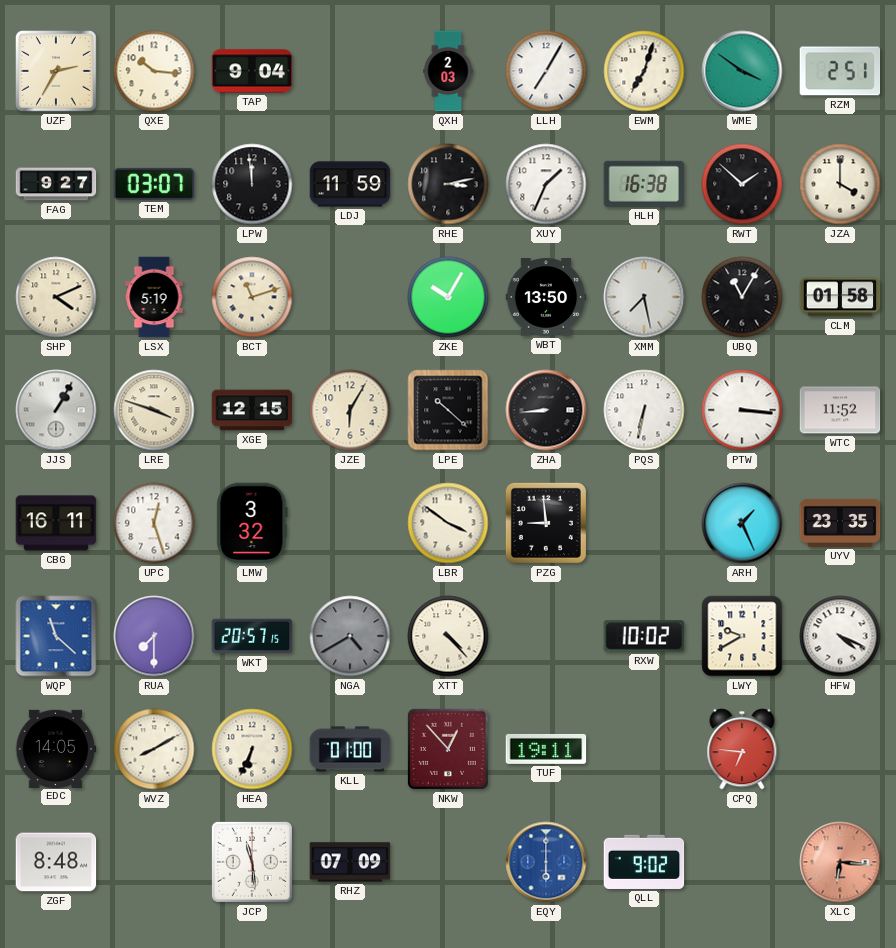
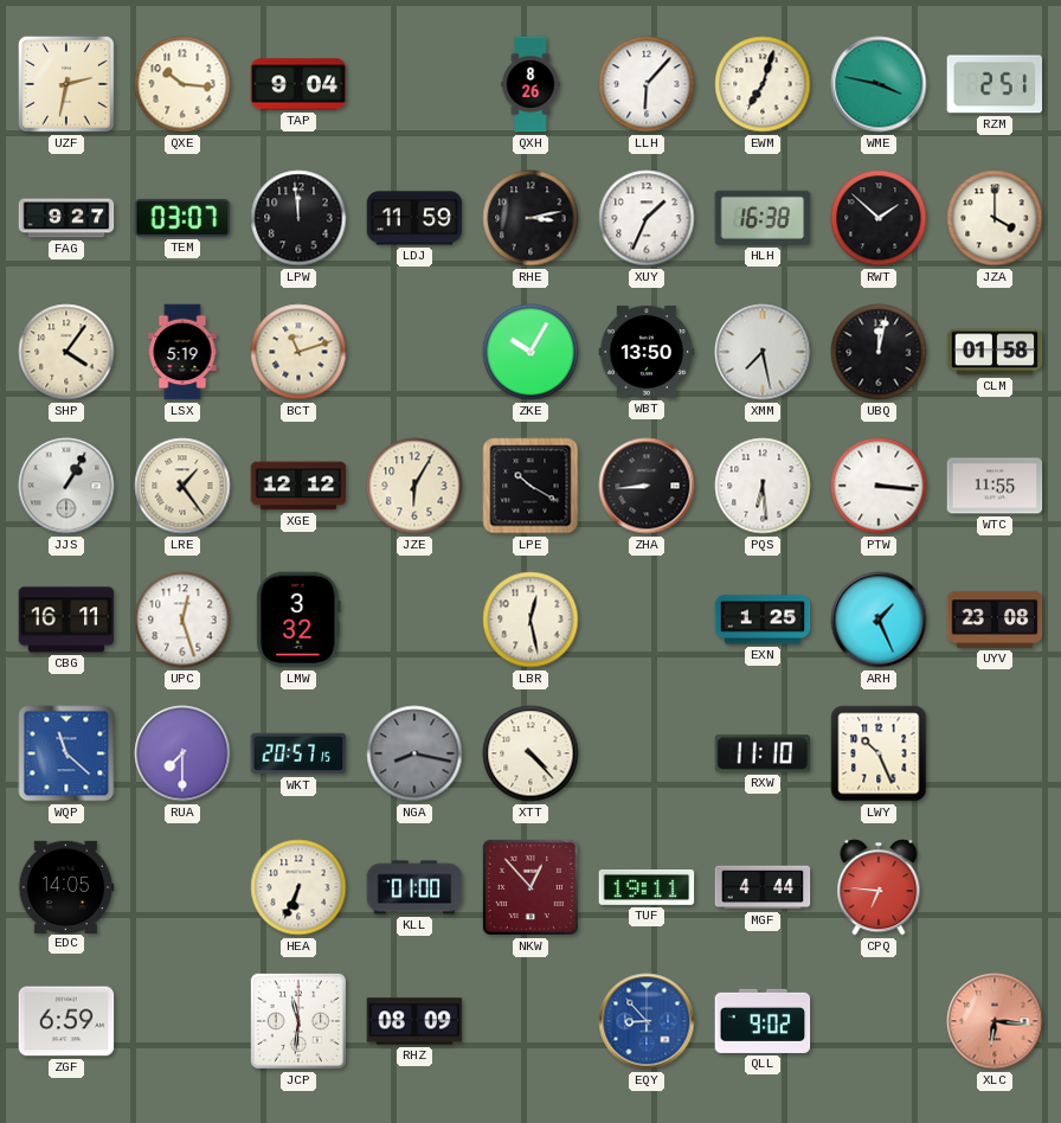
UZF: 2:35 -> 2:32 (67, 85)
QXH: 2:03 -> 8:26 (530, 84)
LLH: 7:05 -> 6:07 (647, 84)
WME: 3:51 -> 3:47 (879, 84)
SHP: 4:11 -> 4:06 (66, 352)
UBQ: 11:05 -> 12:02 (879, 352)
LRE: 3:48 -> 1:24 (182, 486)
XGE: 12:15 -> 12:12 (298, 486)
LPE: 10:22 -> 10:20 (530, 486)
PQS: 6:32 -> 6:29 (763, 486)
WTC: 11:52 -> 11:55 (995, 486)
LBR: 3:51 -> 12:28 (530, 620)
PZG: 8:59 -> none (546, 523)
EXN: none -> 1:25 (763, 620)
UYV: 23:35 -> 23:08 (995, 620)
NGA: 4:40 -> 8:17 (414, 753)
RXW: 10:02 -> 11:10 (763, 753)
LWY: 9:40 -> 10:26 (879, 753)
HFW: 4:19 -> none (840, 636)
WVZ: 8:10 -> none (154, 749)
MGF: none -> 4:44 (763, 887)
ZGF: 8:48 -> 6:59 (66, 1021)
JCP: 11:29 -> 11:31 (298, 1021)
RHZ: 07:09 -> 08:09 (414, 1021)
EQY: 6:00 -> 8:53 (647, 1021)
